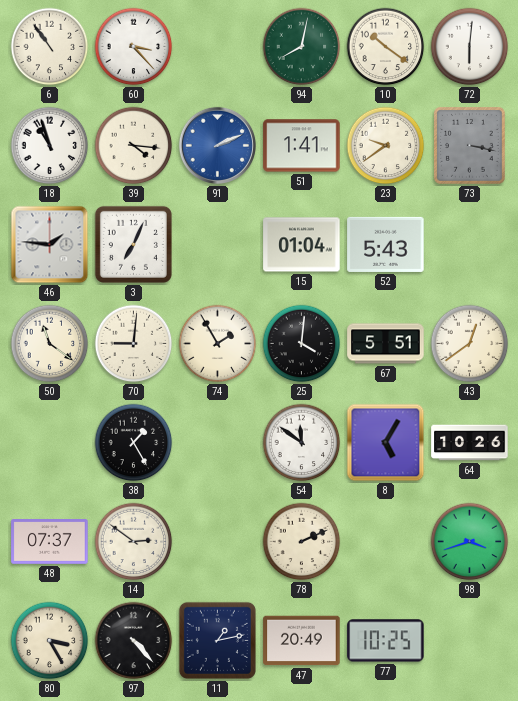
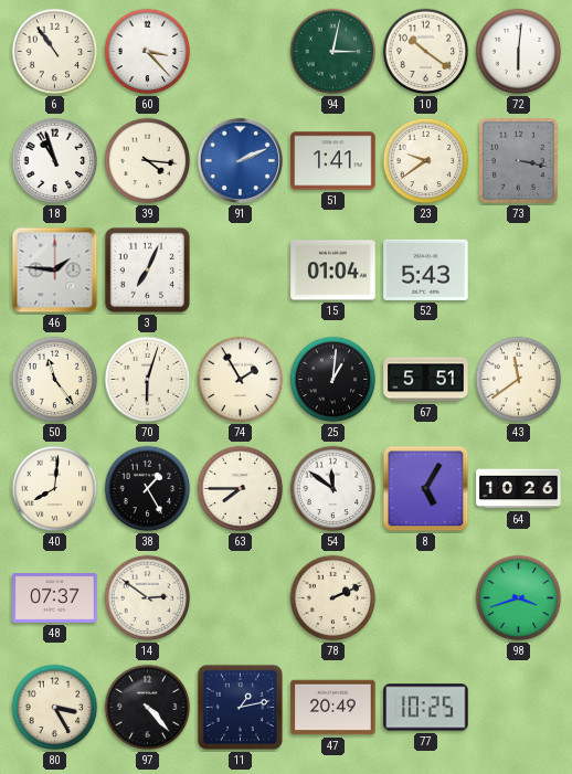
94: 8:02 -> 3:02 (333, 52)
50: 11:21 -> 11:24 (55, 380)
70: 9:01 -> 6:03 (148, 380)
25: 4:01 -> 1:01 (333, 380)
43: 12:39 -> 11:39 (519, 380)
40: none -> 8:01 (55, 489)
63: none -> 7:45 (241, 489)
